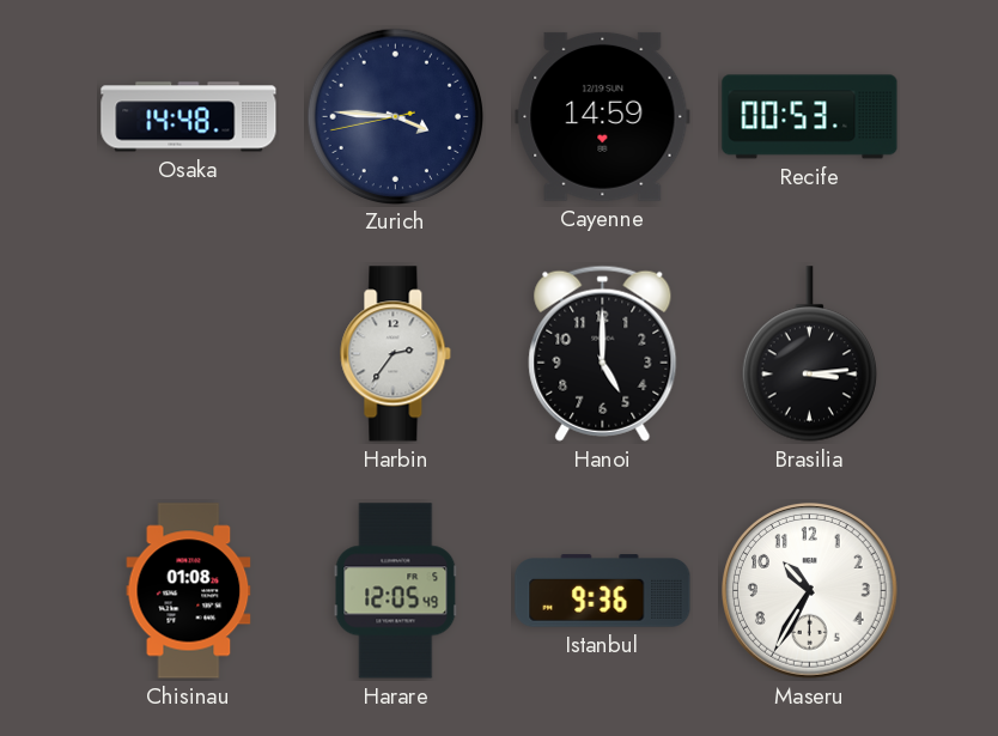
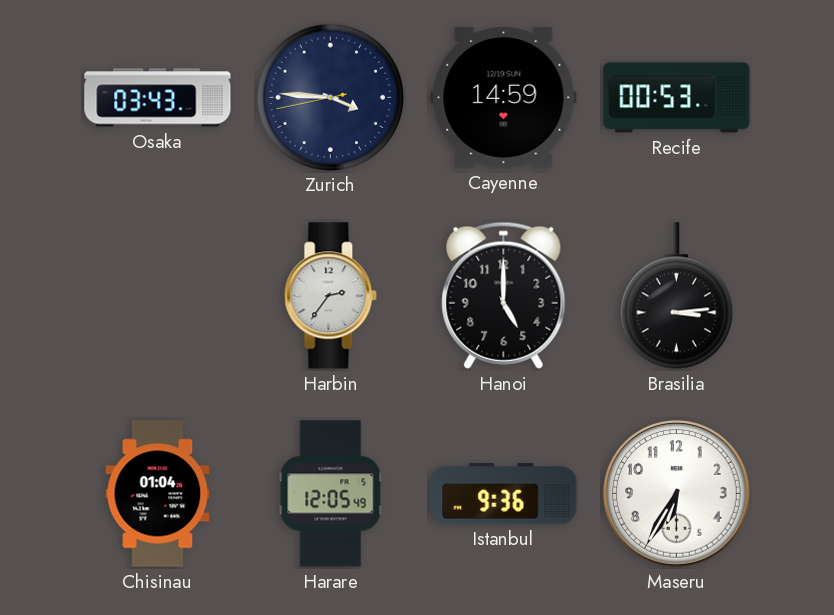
Osaka: 14:48 -> 03:43 (158, 98)
Chisinau: 01:08 -> 01:04 (158, 494)
Maseru: 10:35 -> 6:35 (677, 494)
